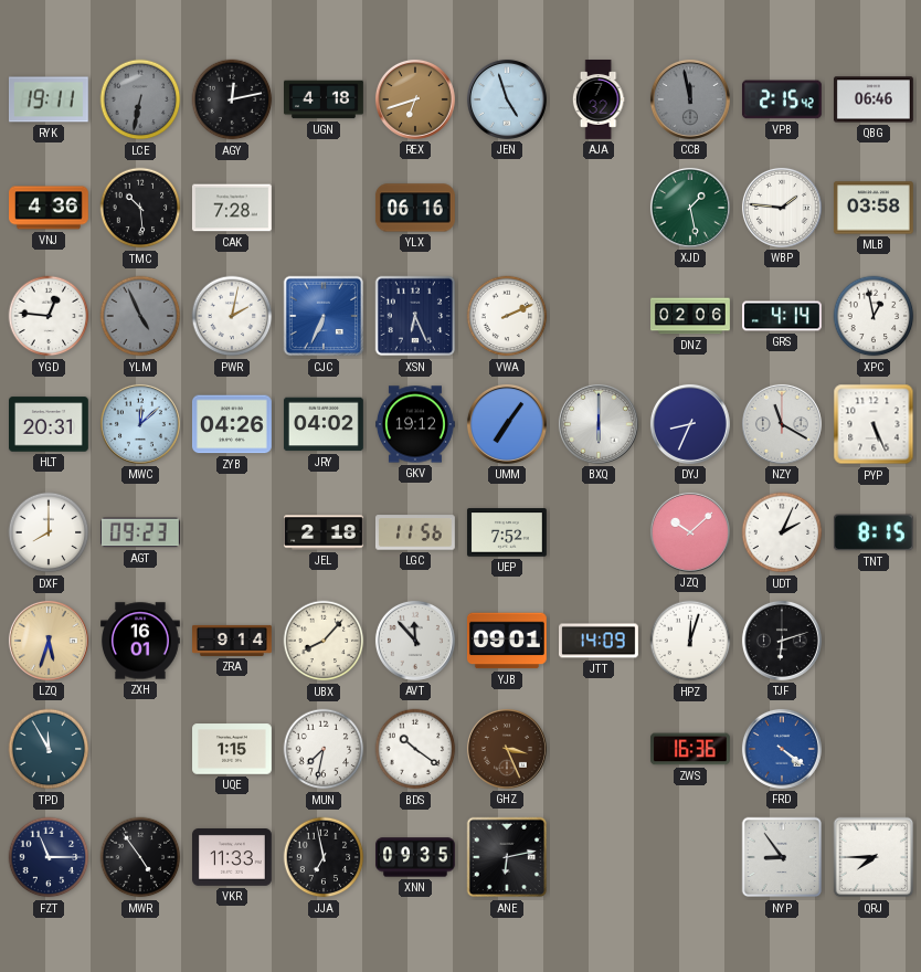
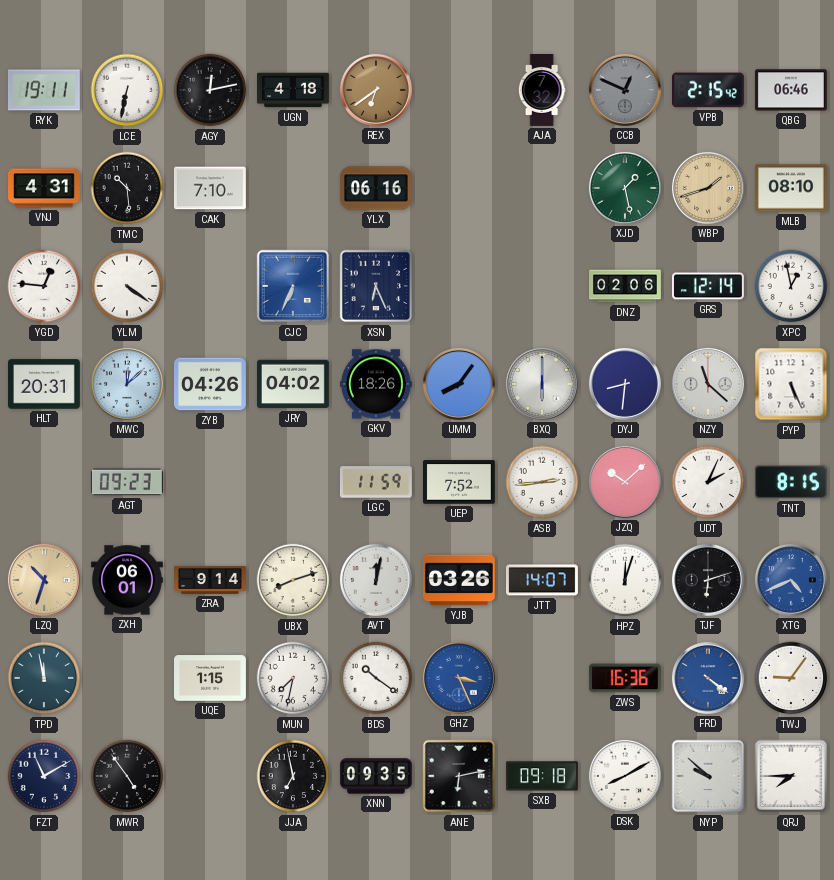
LCE dial: grey -> white (127, 90)
REX: 6:42 -> 6:39 (376, 90)
JEN: 4:57 -> none (507, 99)
CCB: 11:58 -> 12:49 (625, 90)
VNJ: 4:36 -> 4:31 (45, 188)
CAK: 7:28 -> 7:10 (210, 188)
WBP: 1:46 -> 1:42 (708, 188)
WBP dial: white -> champagne (708, 188)
MLB: 03:58 -> 08:10 (791, 188)
YLM: 4:56 -> 4:21 (127, 286)
YLM dial: grey -> white (127, 286)
PWR: 2:02 -> none (232, 316)
VWA: 2:11 -> none (507, 316)
GRS: 4:14 -> 12:14 (709, 286)
GKV: 19:12 -> 18:26 (377, 384)
UMM: 7:06 -> 8:06 (459, 384)
DYJ: 8:34 -> 8:31 (625, 384)
NZY: 11:20 -> 11:22 (708, 384)
DXF: 8:00 -> none (49, 532)
JEL: 2:18 -> none (325, 532)
LGC: 11:56 -> 11:59 (376, 482)
ASB: none -> 2:44 (542, 482)
LZQ: 5:33 -> 10:33 (44, 580)
ZXH: 16:01 -> 06:01 (128, 580)
UBX: 8:07 -> 8:12 (293, 580)
AVT: 11:53 -> 12:02 (376, 580)
YJB: 09:01 -> 03:26 (459, 580)
JTT: 14:09 -> 14:07 (543, 580)
XTG: none -> 4:41 (791, 580)
TPD: 11:55 -> 11:58 (44, 678)
GHZ dial: brown -> blue (459, 678)
TWJ: none -> 9:06 (791, 678)
FZT: 11:15 -> 11:10 (44, 776)
VKR: 11:33 -> none (233, 858)
SXB: none -> 09:18 (542, 776)
DSK: none -> 8:10 (625, 776)
NYP: 8:54 -> 9:52 (708, 776)
